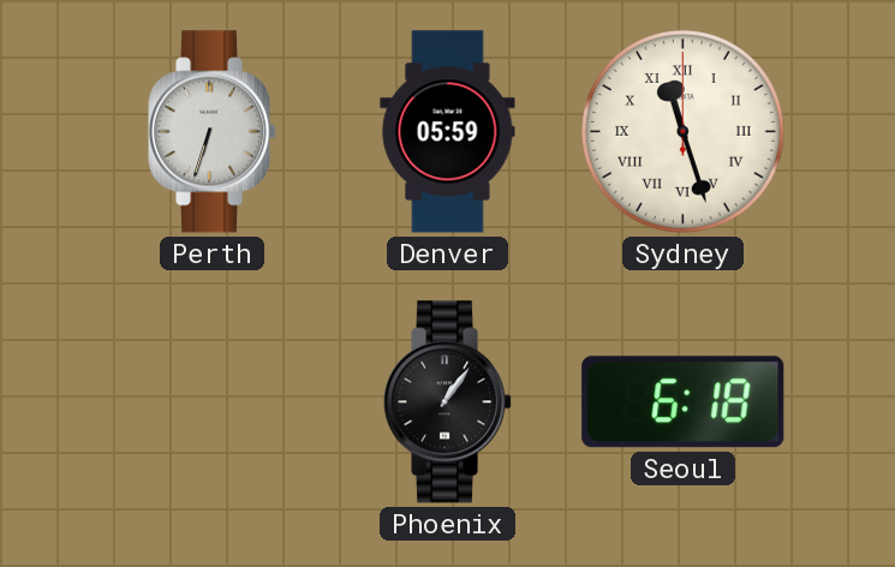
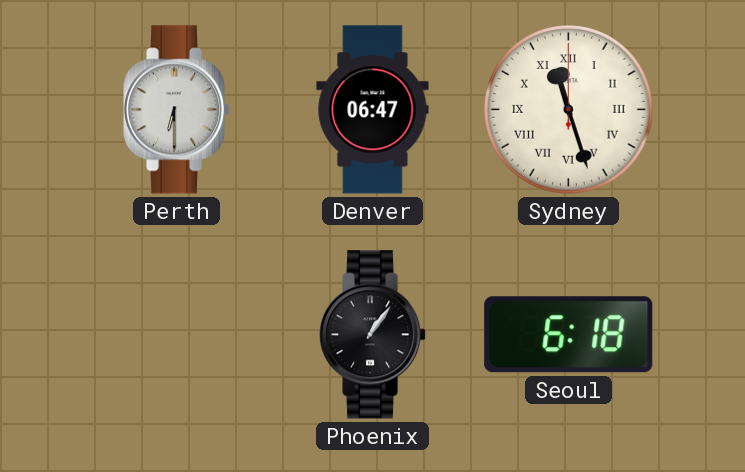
Perth: 6:33 -> 6:30 (178, 110)
Denver: 05:59 -> 06:47 (373, 110)
